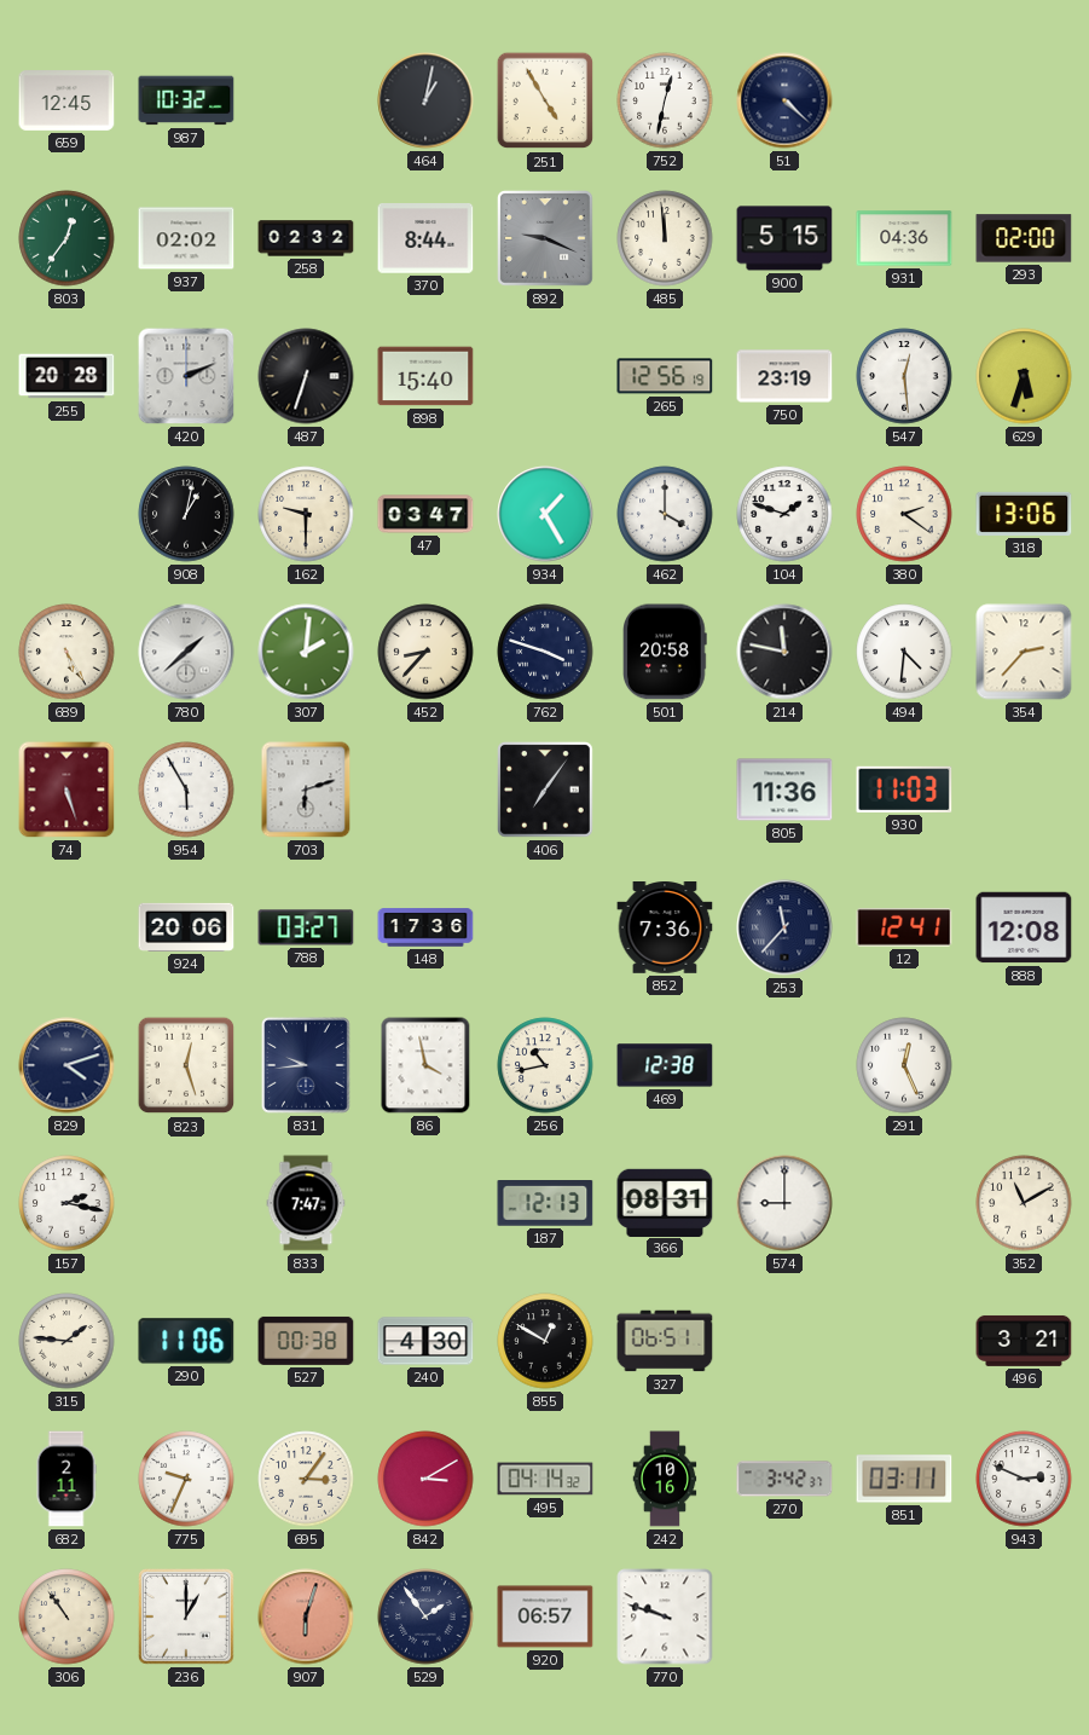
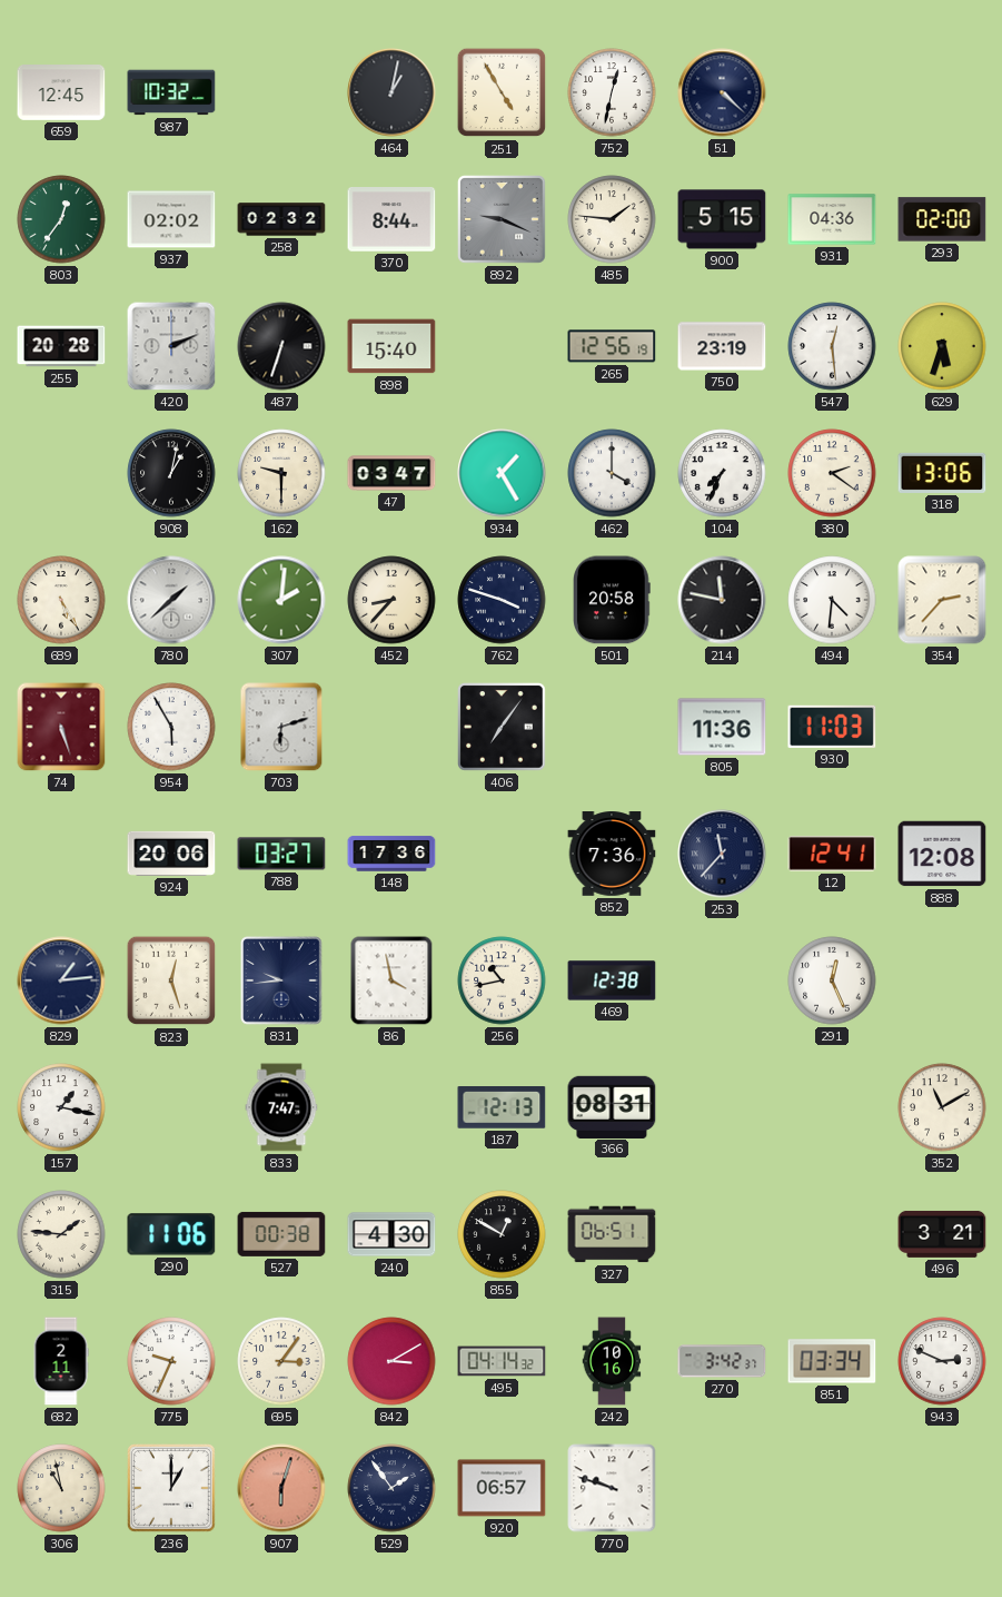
485: 11:59 -> 1:46 (612, 219)
104: 1:48 -> 7:34 (722, 473)
829: 4:12 -> 1:14 (61, 980)
157: 2:17 -> 1:17 (61, 1107)
574: 9:00 -> none (784, 1203)
851: 03:11 -> 03:34 (832, 1361)
306: 10:54 -> 10:58 (61, 1488)
